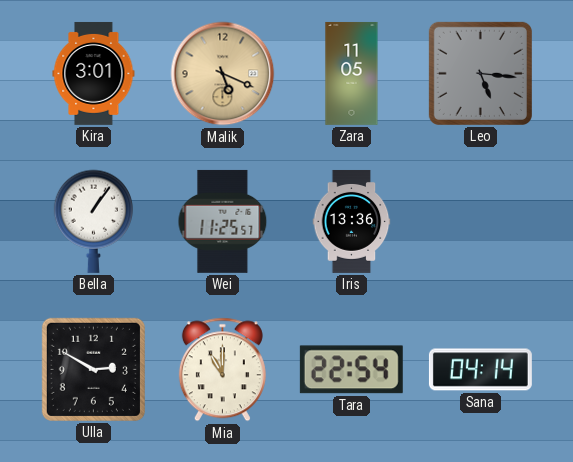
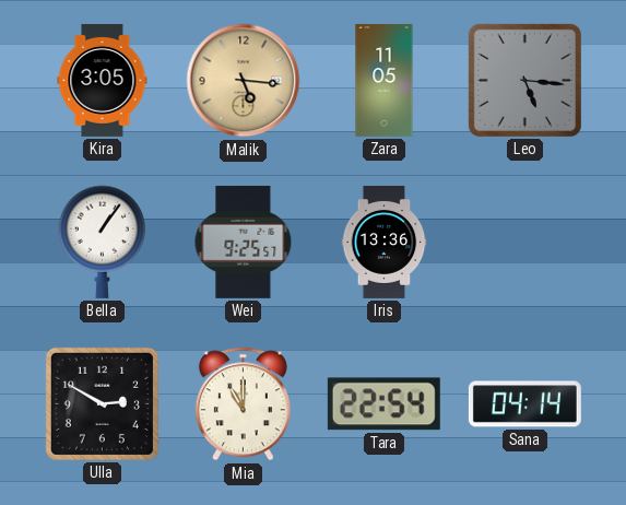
Kira: 3:01 -> 3:05 (103, 80)
Malik: 5:19 -> 5:16 (244, 81)
Wei: 11:25 -> 9:25 (244, 242)
